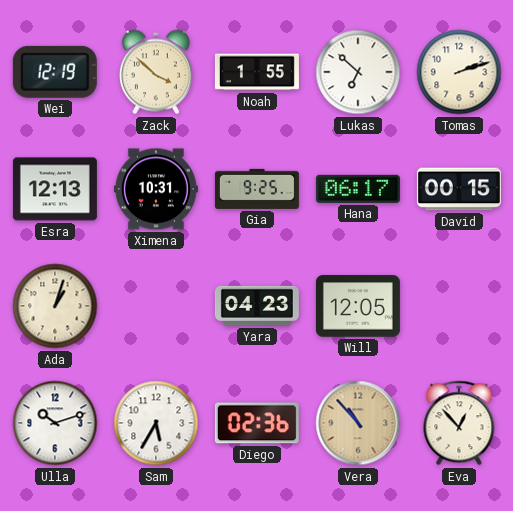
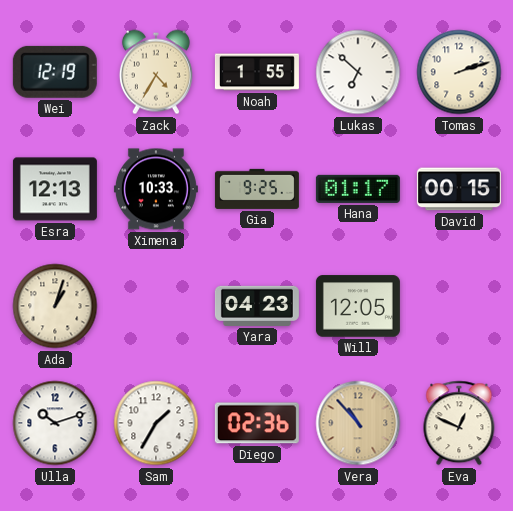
Zack: 3:52 -> 4:35 (156, 72)
Ximena: 10:31 -> 10:33 (156, 189)
Hana: 06:17 -> 01:17 (358, 189)
Sam: 5:35 -> 1:35 (156, 423)
Eva: 12:53 -> 12:49 (459, 423)
